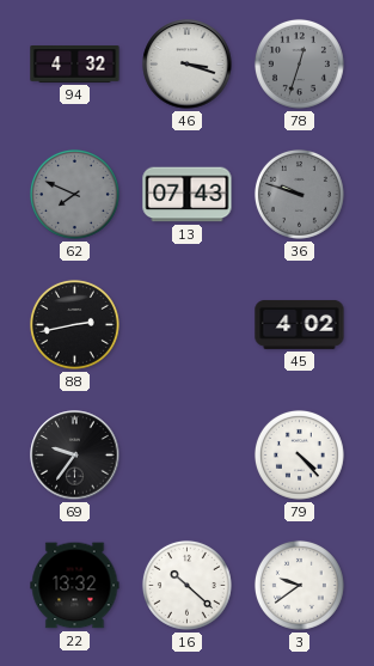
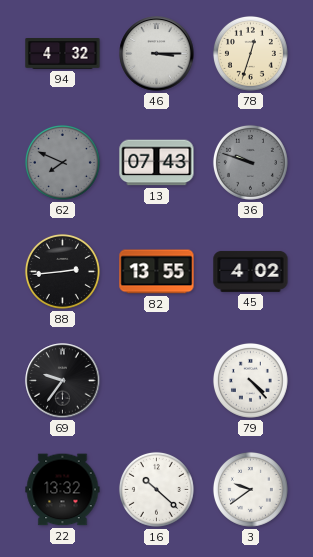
46: 3:18 -> 3:15 (157, 54)
78 dial: grey -> cream (250, 53)
88: 2:43 -> 2:44 (62, 271)
82: none -> 13:55 (157, 272)
